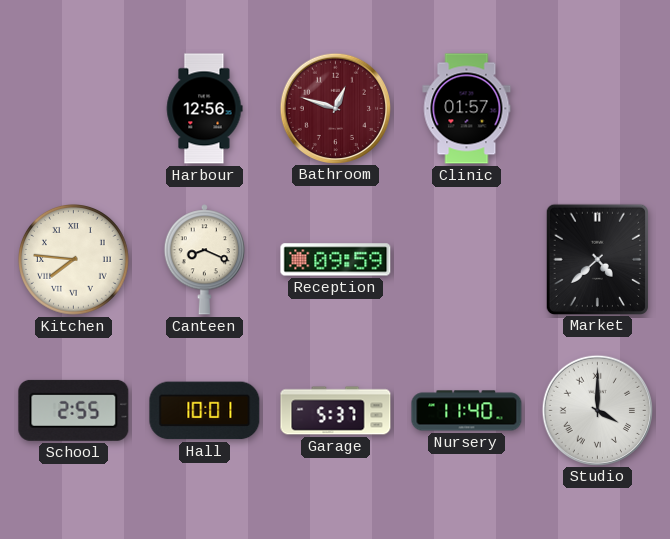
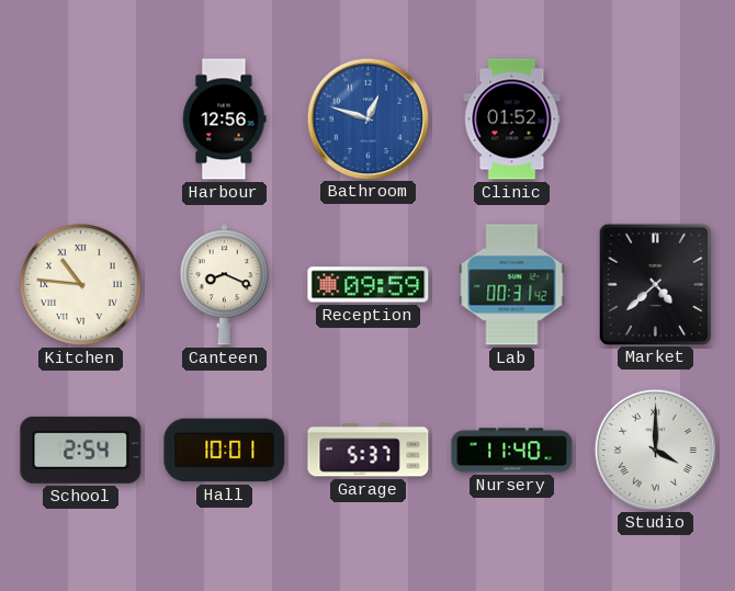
Bathroom dial: burgundy -> blue (367, 118)
Clinic: 01:57 -> 01:52 (512, 120)
Kitchen: 7:46 -> 10:46 (81, 285)
Lab: none -> 00:31 (512, 285)
School: 2:55 -> 2:54 (81, 450)
